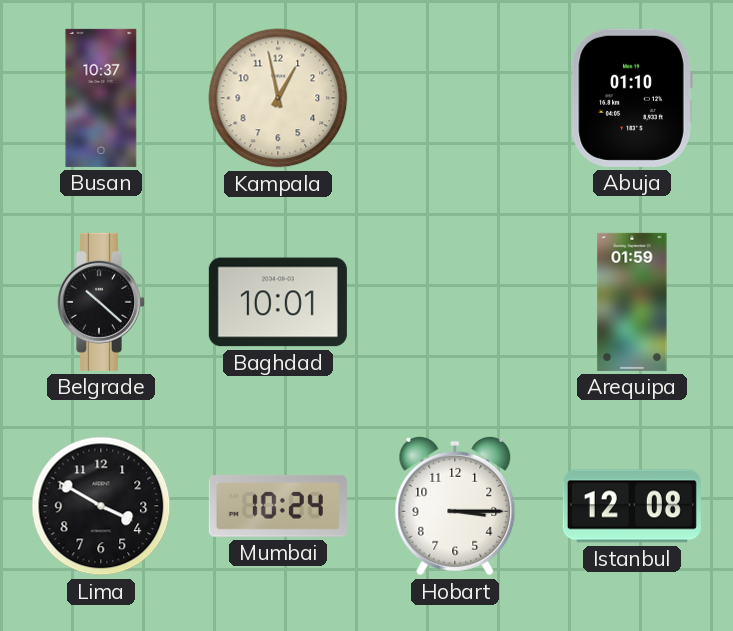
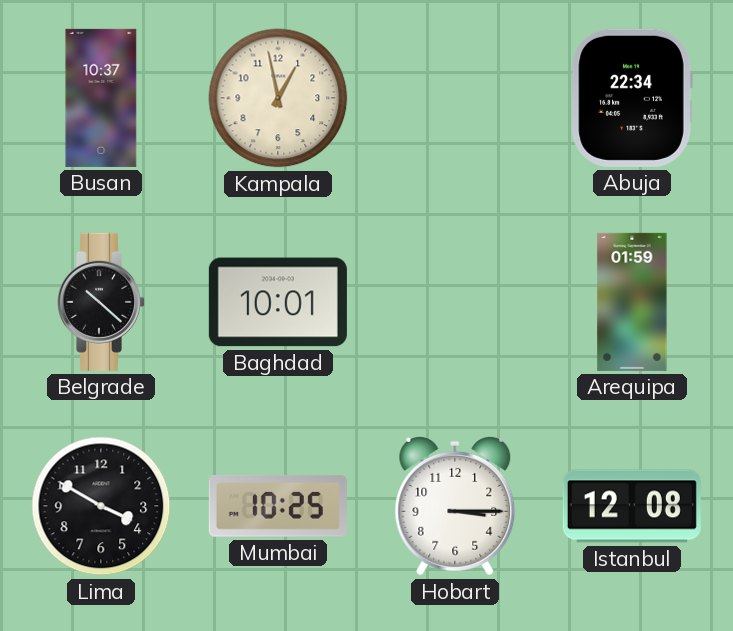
Abuja: 01:10 -> 22:34 (632, 98)
Mumbai: 10:24 -> 10:25 (278, 506)
